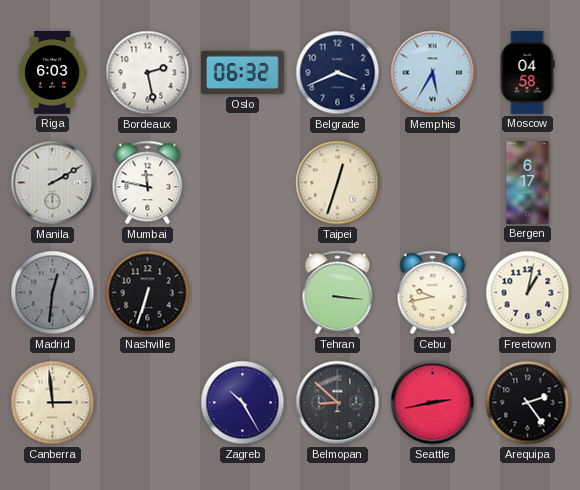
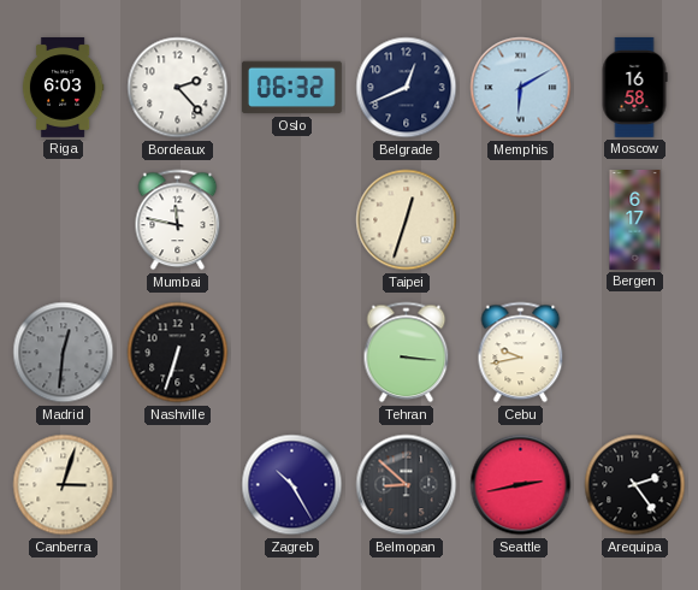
Bordeaux: 2:28 -> 2:23 (178, 88)
Belgrade: 3:41 -> 12:41 (407, 88)
Memphis: 5:35 -> 6:10 (521, 88)
Moscow: 04:58 -> 16:58 (634, 87)
Manila: 2:10 -> none (53, 183)
Freetown: 1:02 -> none (528, 293)
Canberra: 2:59 -> 3:03 (64, 485)
